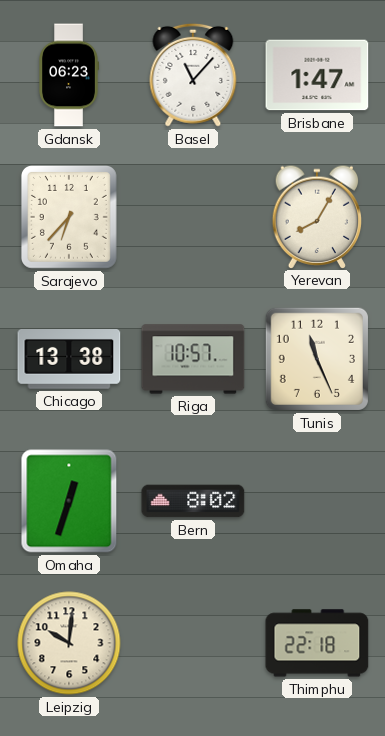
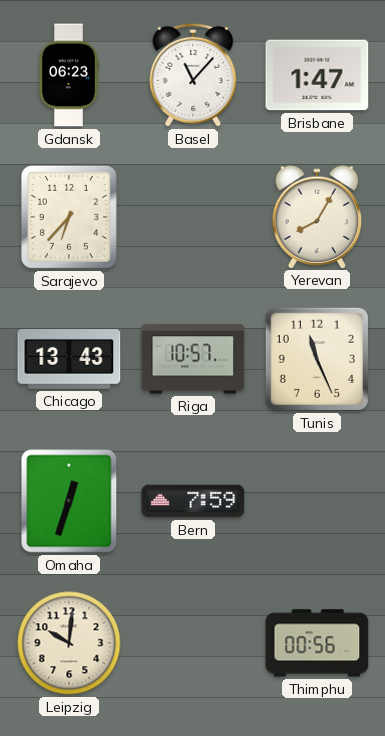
Chicago: 13:38 -> 13:43 (69, 359)
Bern: 8:02 -> 7:59 (193, 501)
Thimphu: 22:18 -> 00:56 (317, 643)
